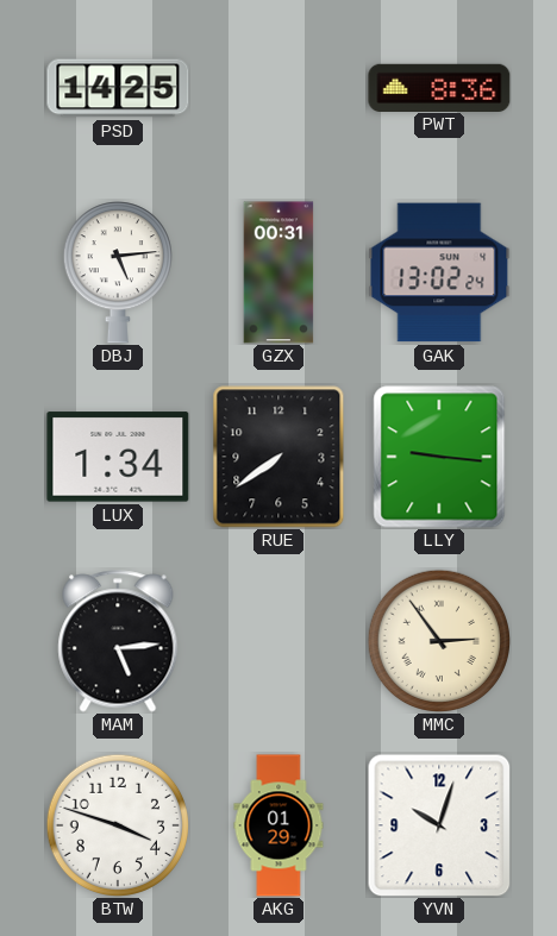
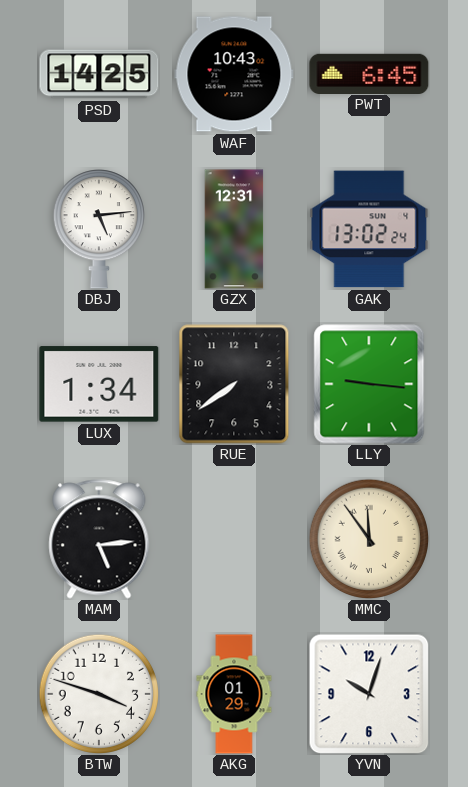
WAF: none -> 10:43 (234, 74)
PWT: 8:36 -> 6:45 (369, 73)
GZX: 00:31 -> 12:31 (234, 229)
MMC: 2:54 -> 11:54 (368, 538)
